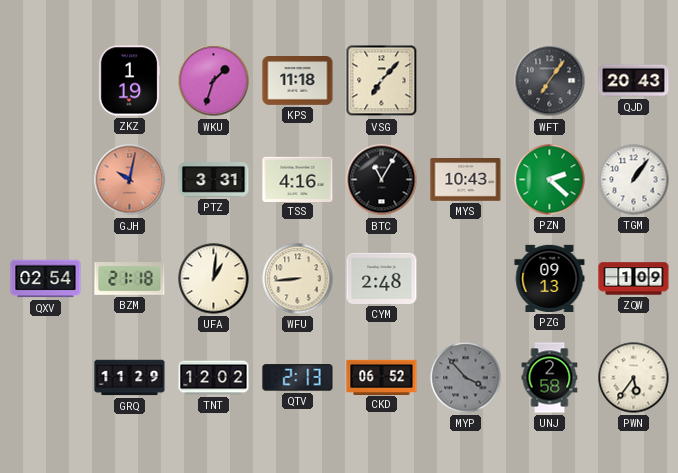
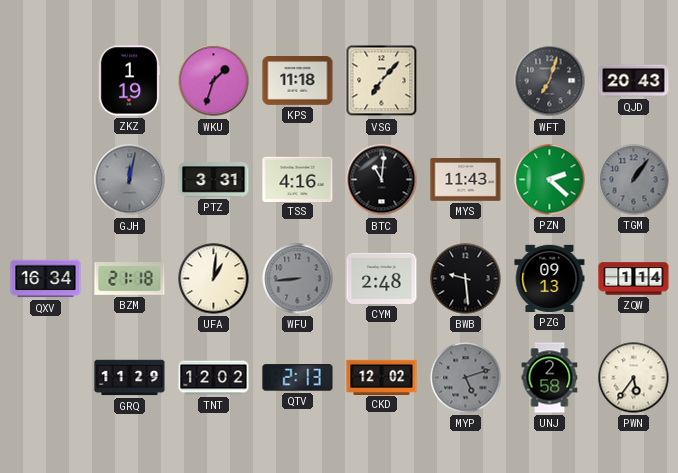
WFT: 7:06 -> 7:03 (550, 81)
GJH: 10:02 -> 12:02 (130, 180)
GJH dial: salmon -> grey (130, 180)
BTC: 11:05 -> 11:01 (382, 180)
MYS: 10:43 -> 11:43 (466, 180)
TGM dial: white -> grey (634, 180)
QXV: 02:54 -> 16:34 (46, 279)
WFU dial: cream -> grey (298, 279)
BWB: none -> 9:29 (466, 279)
ZQW: 1:09 -> 1:14 (634, 279)
CKD: 06:52 -> 12:02 (382, 377)
MYP: 3:53 -> 5:12 (466, 378)
